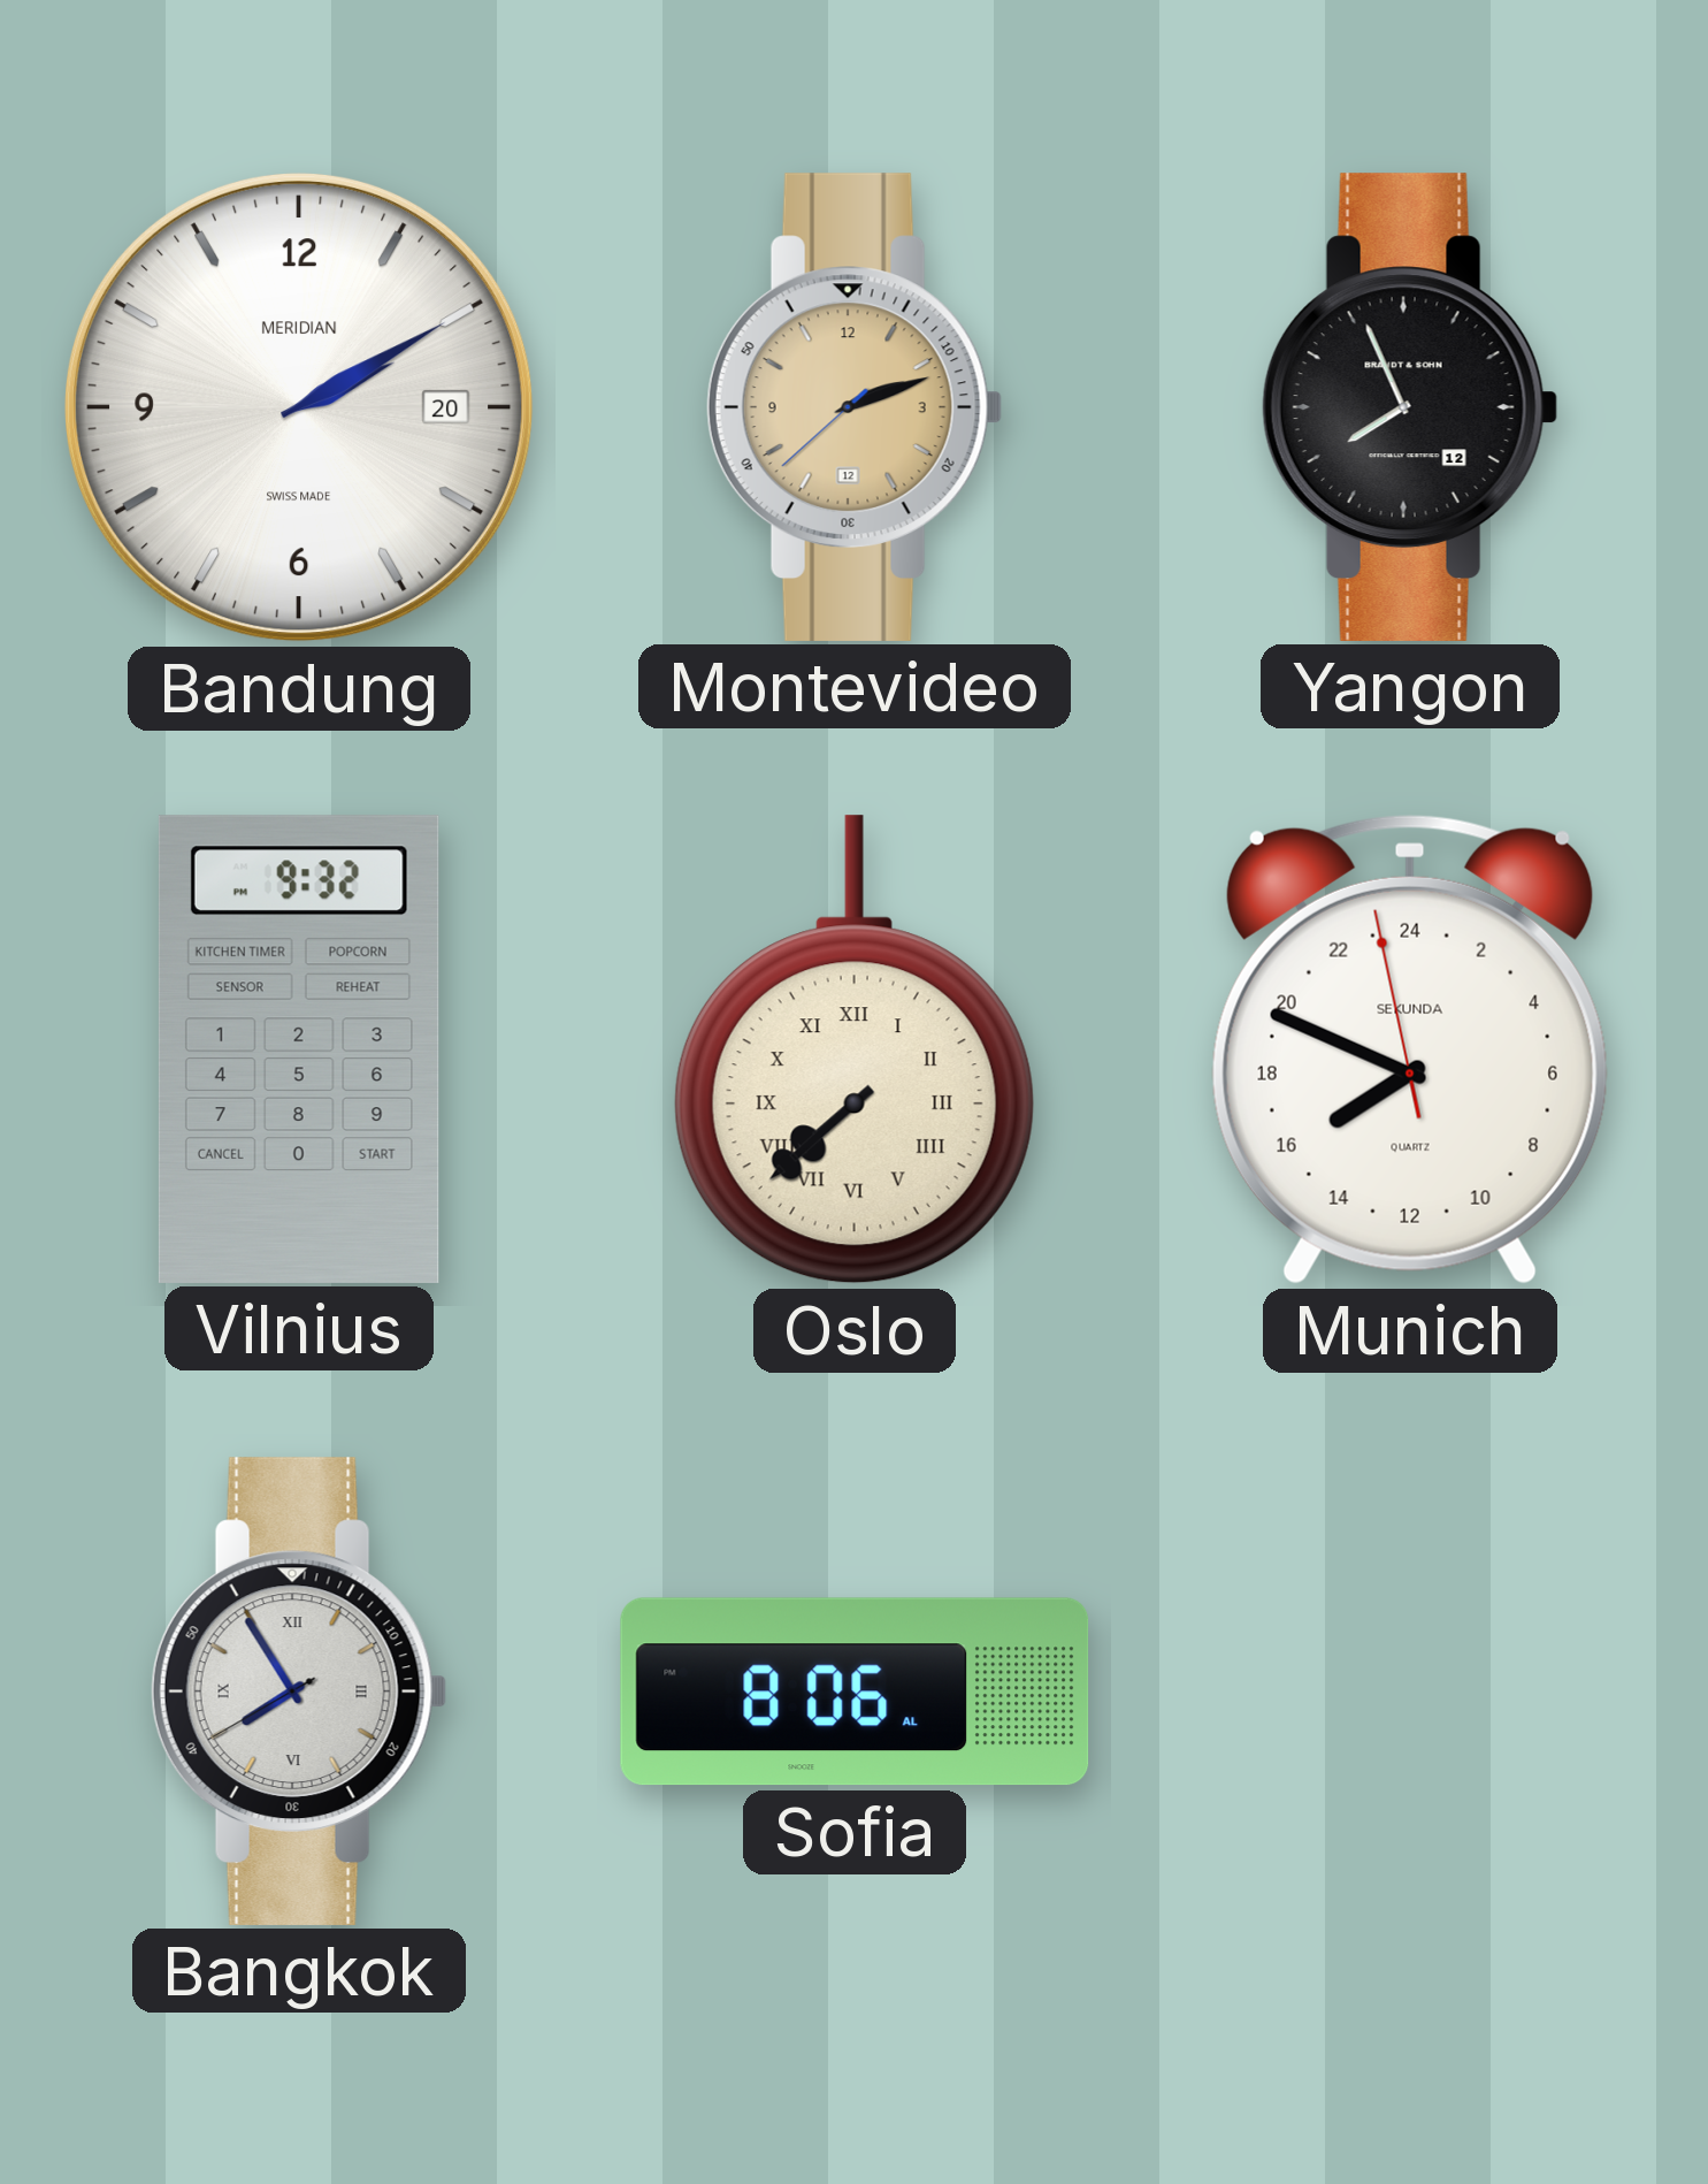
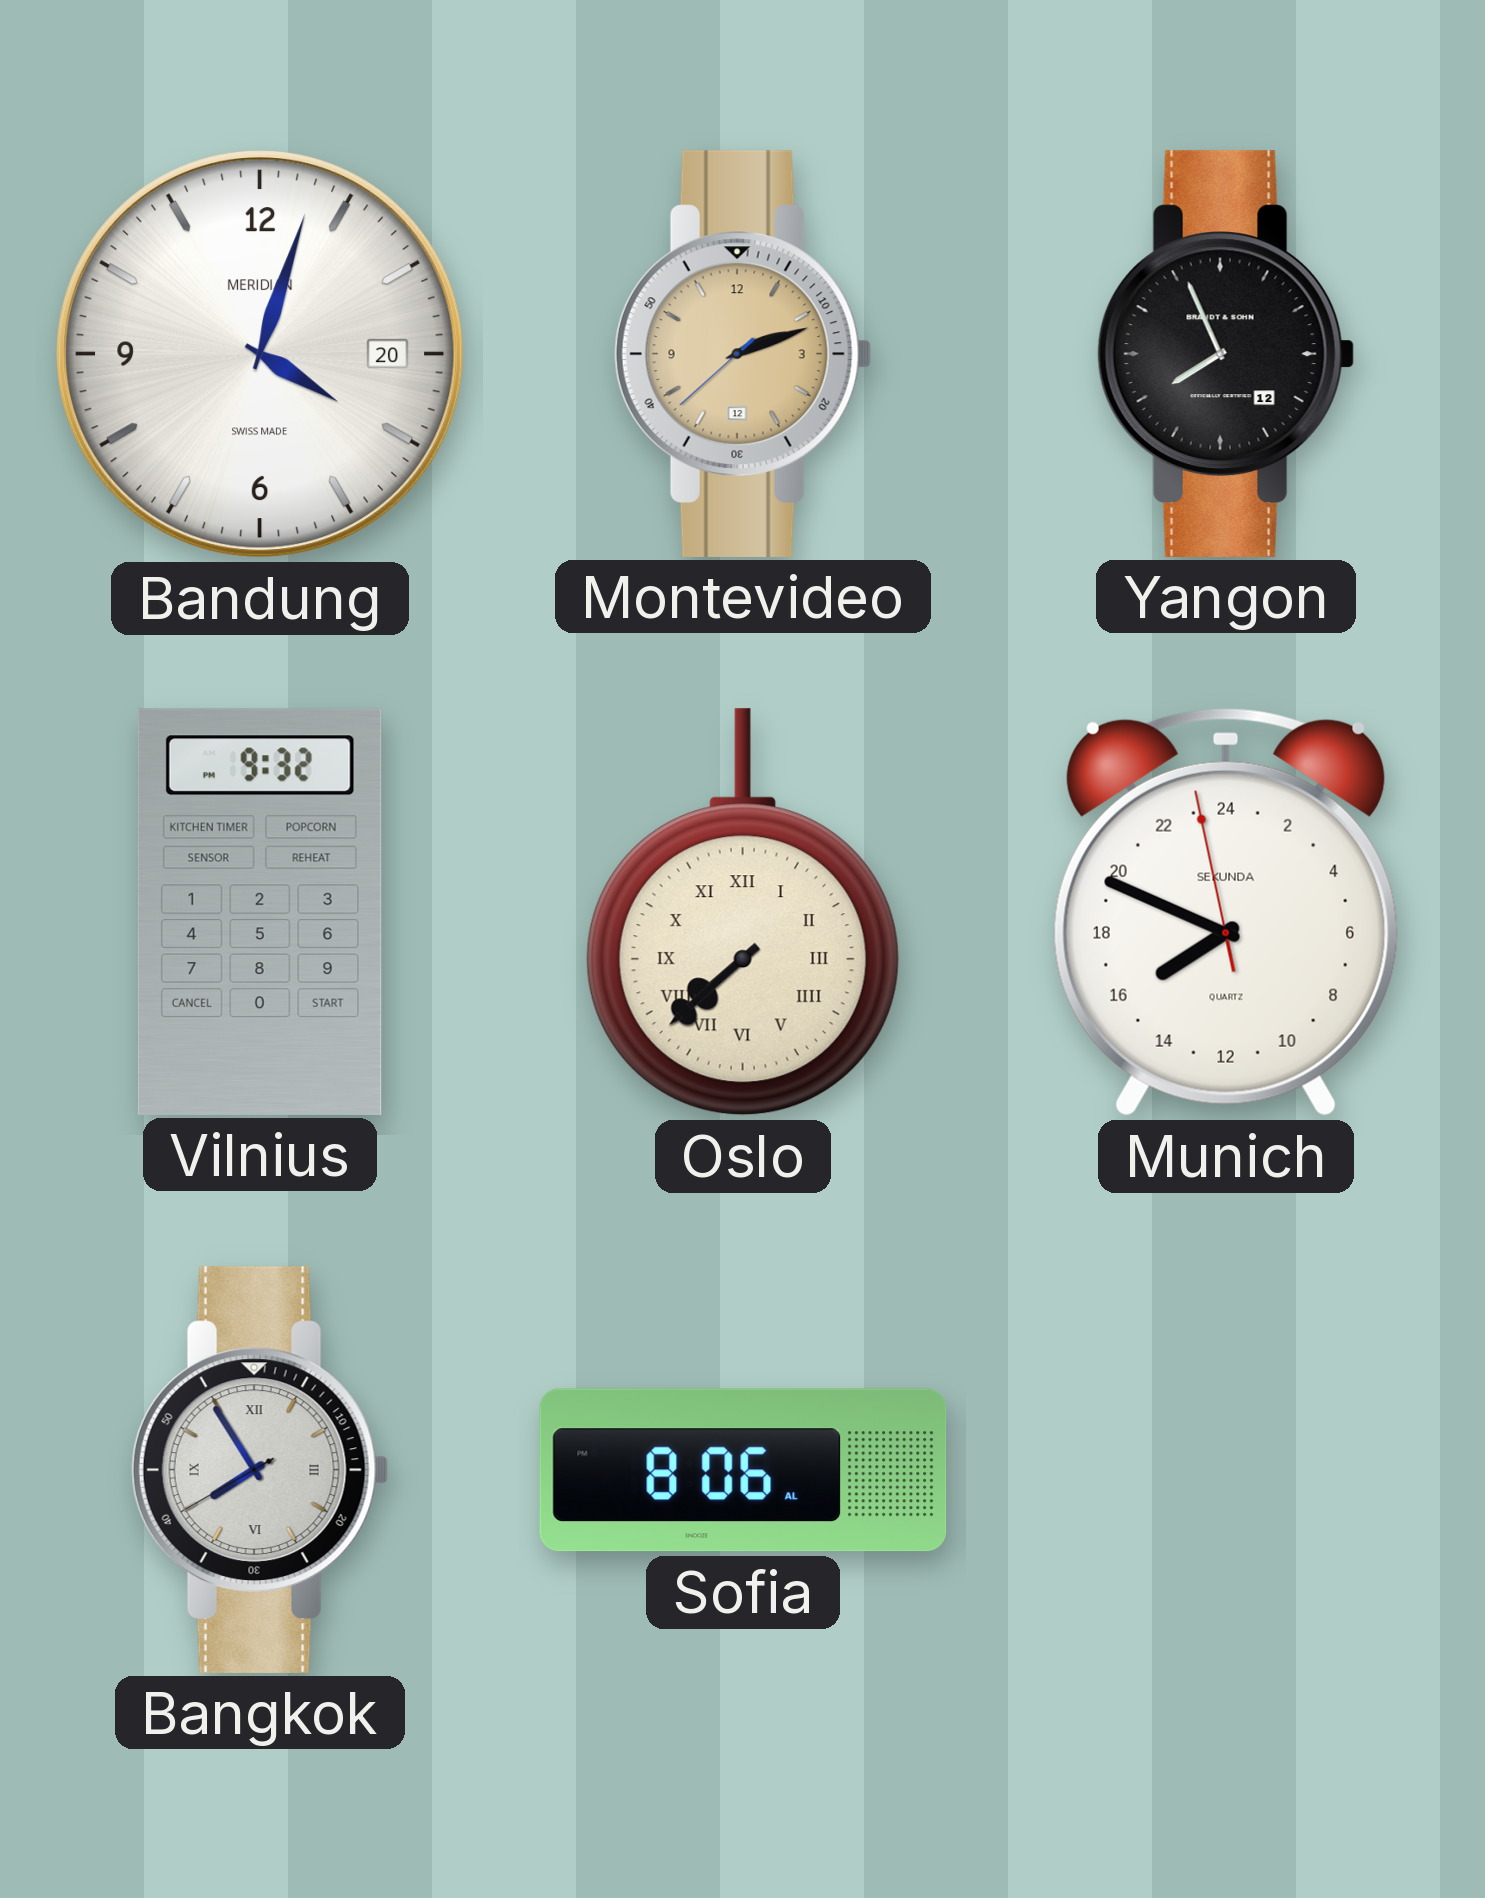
Bandung: 2:10 -> 4:03 (261, 355)
